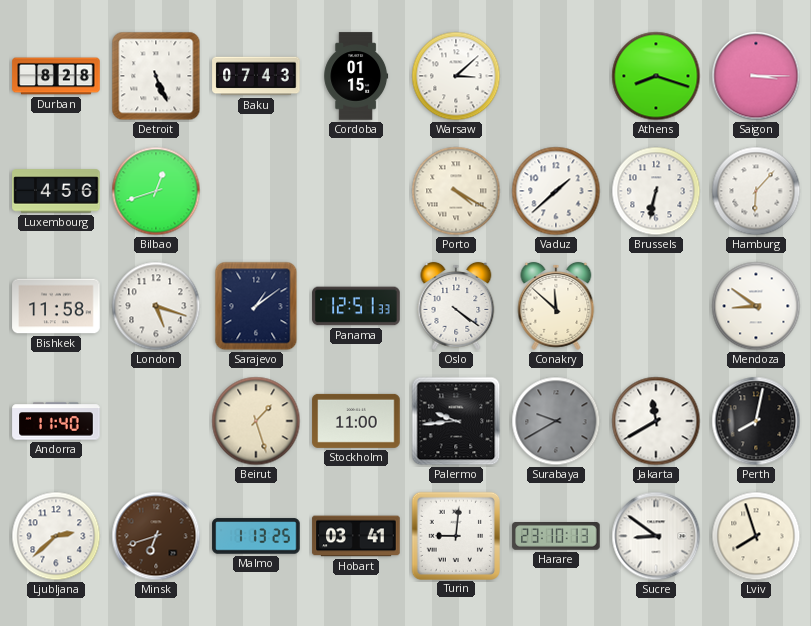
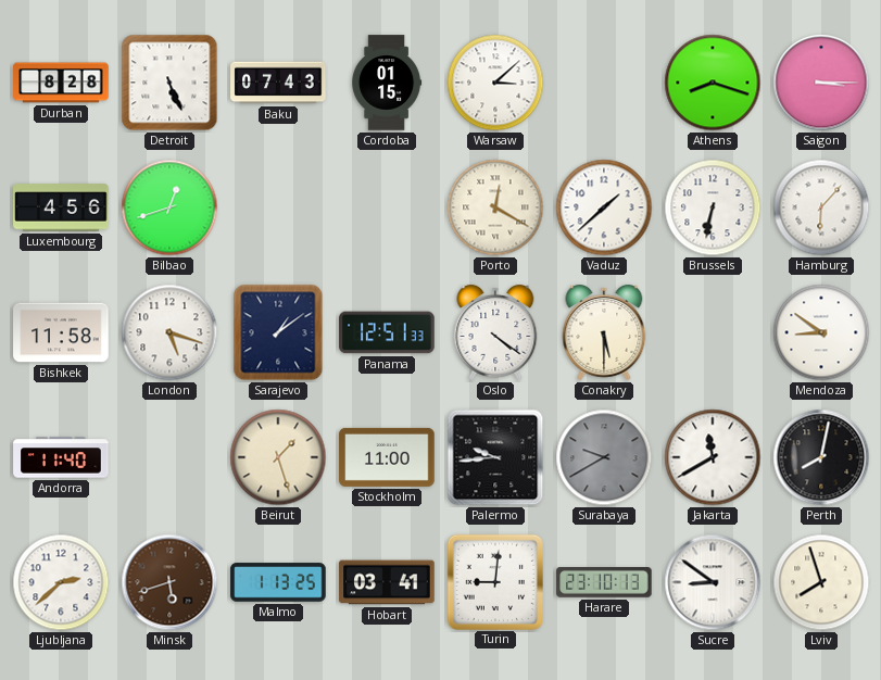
Porto: 4:20 -> 12:20 (495, 207)
Conakry: 11:52 -> 5:30 (604, 332)
Minsk: 6:42 -> 5:42 (169, 582)
